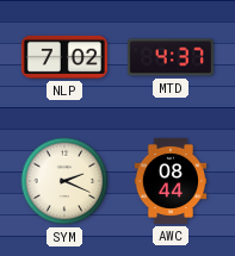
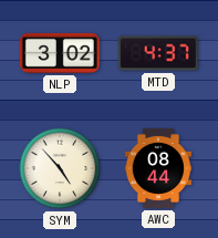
NLP: 7:02 -> 3:02 (60, 53)
SYM: 2:19 -> 4:53 (60, 168)
